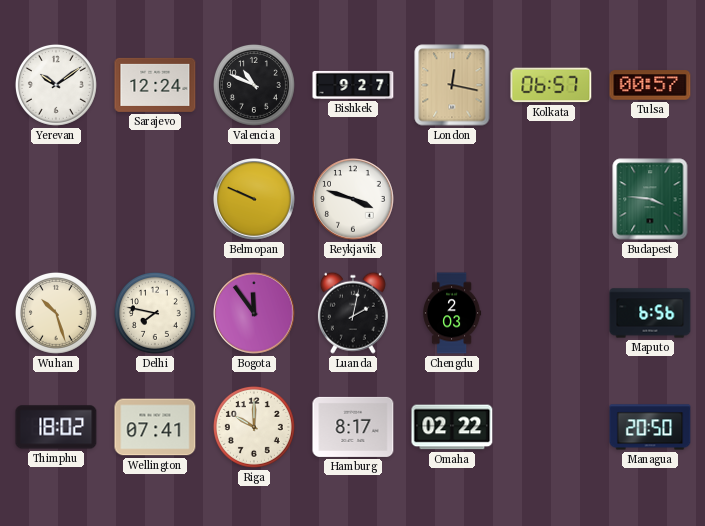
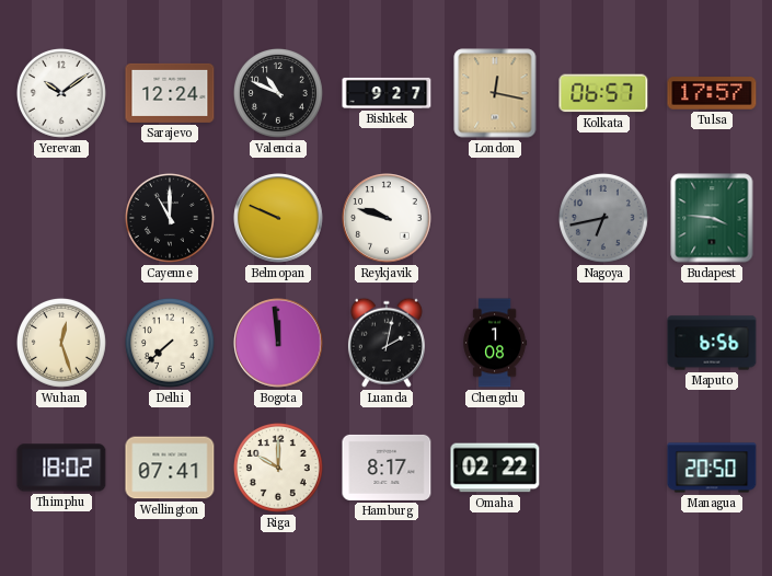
Tulsa: 00:57 -> 17:57 (712, 93)
Cayenne: none -> 11:00 (170, 218)
Reykjavik: 3:48 -> 9:48 (387, 218)
Nagoya: none -> 6:43 (603, 218)
Wuhan: 10:27 -> 12:27 (61, 343)
Delhi: 7:47 -> 7:38 (170, 343)
Bogota: 11:54 -> 11:59 (278, 343)
Chengdu: 2:03 -> 1:08 (495, 343)
